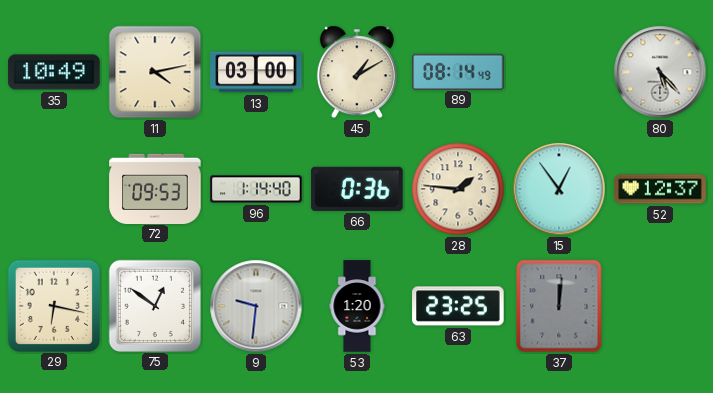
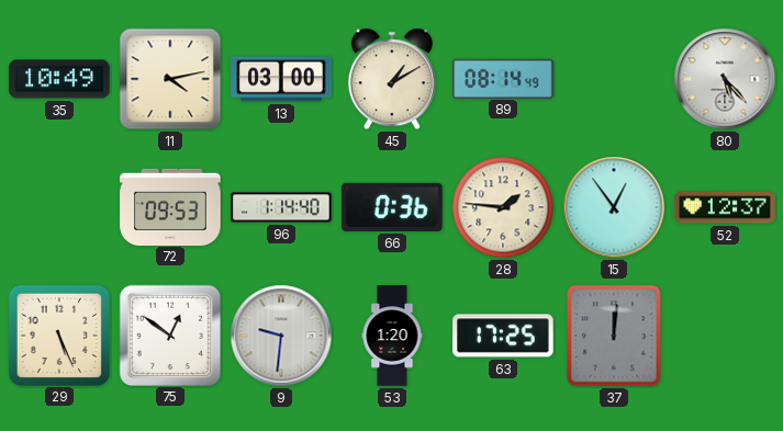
29: 6:17 -> 5:26 (58, 334)
63: 23:25 -> 17:25 (503, 336)
